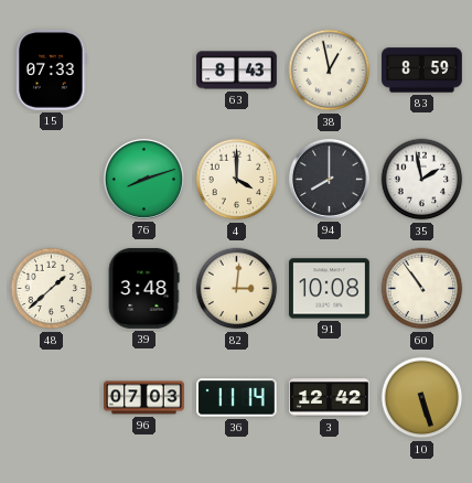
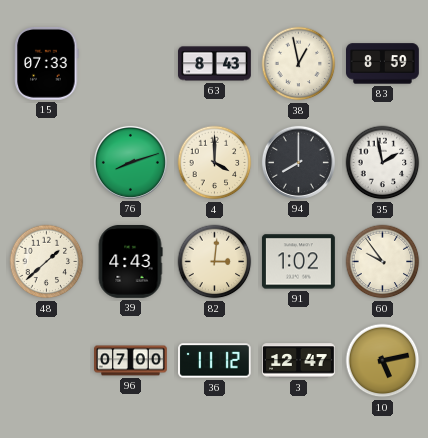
39: 3:48 -> 4:43 (130, 261)
91: 10:08 -> 1:02 (298, 262)
60: 10:54 -> 9:54 (383, 262)
96: 07:03 -> 07:00 (131, 361)
36: 11:14 -> 11:12 (215, 361)
3: 12:42 -> 12:47 (299, 361)
10: 5:27 -> 5:13 (383, 361)
